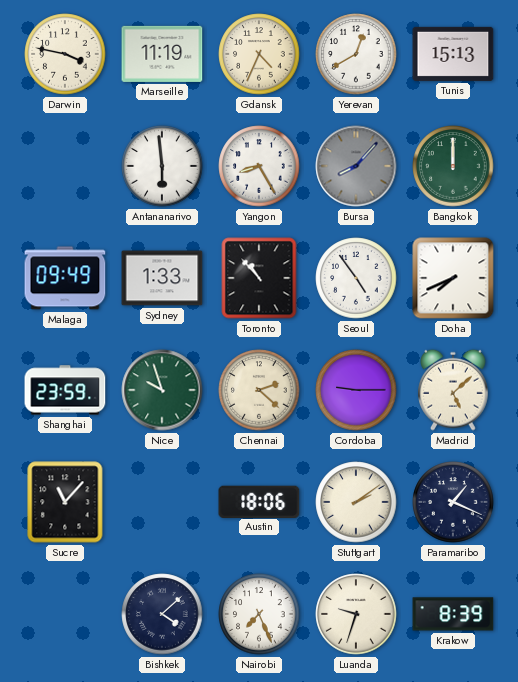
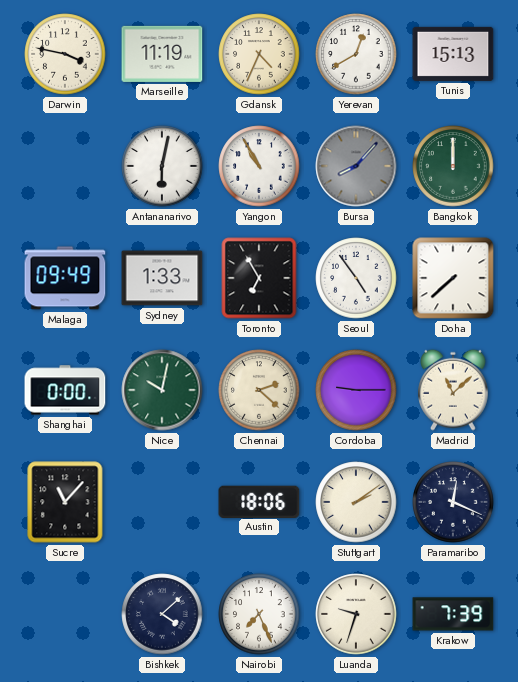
Antananarivo: 5:59 -> 6:02 (162, 166)
Yangon: 8:25 -> 10:55 (259, 166)
Toronto: 10:53 -> 6:55 (259, 278)
Doha: 7:41 -> 7:38 (453, 278)
Shanghai: 23:59 -> 0:00 (65, 390)
Nice: 9:57 -> 10:02 (162, 390)
Madrid: 5:08 -> 11:08 (453, 390)
Paramaribo: 1:19 -> 12:19 (453, 502)
Krakow: 8:39 -> 7:39 (453, 614)
